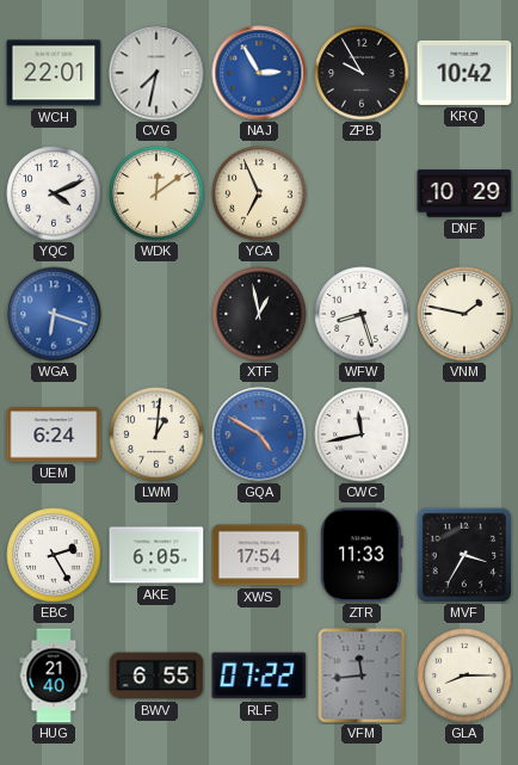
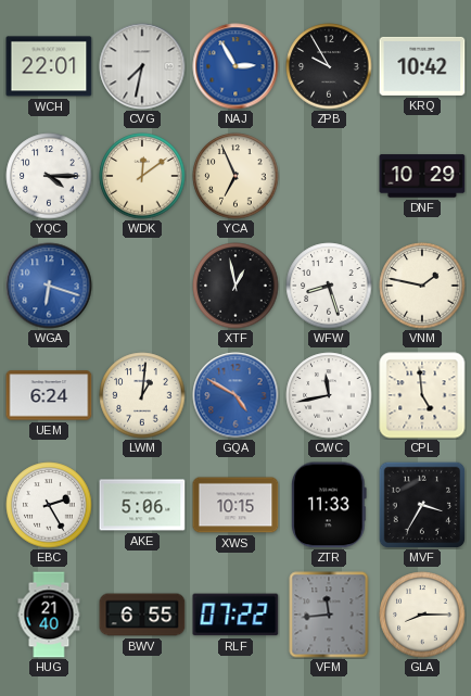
YQC: 4:11 -> 4:15 (49, 176)
CPL: none -> 4:59 (422, 395)
AKE: 6:05 -> 5:06 (142, 505)
XWS: 17:54 -> 10:15 (235, 505)
